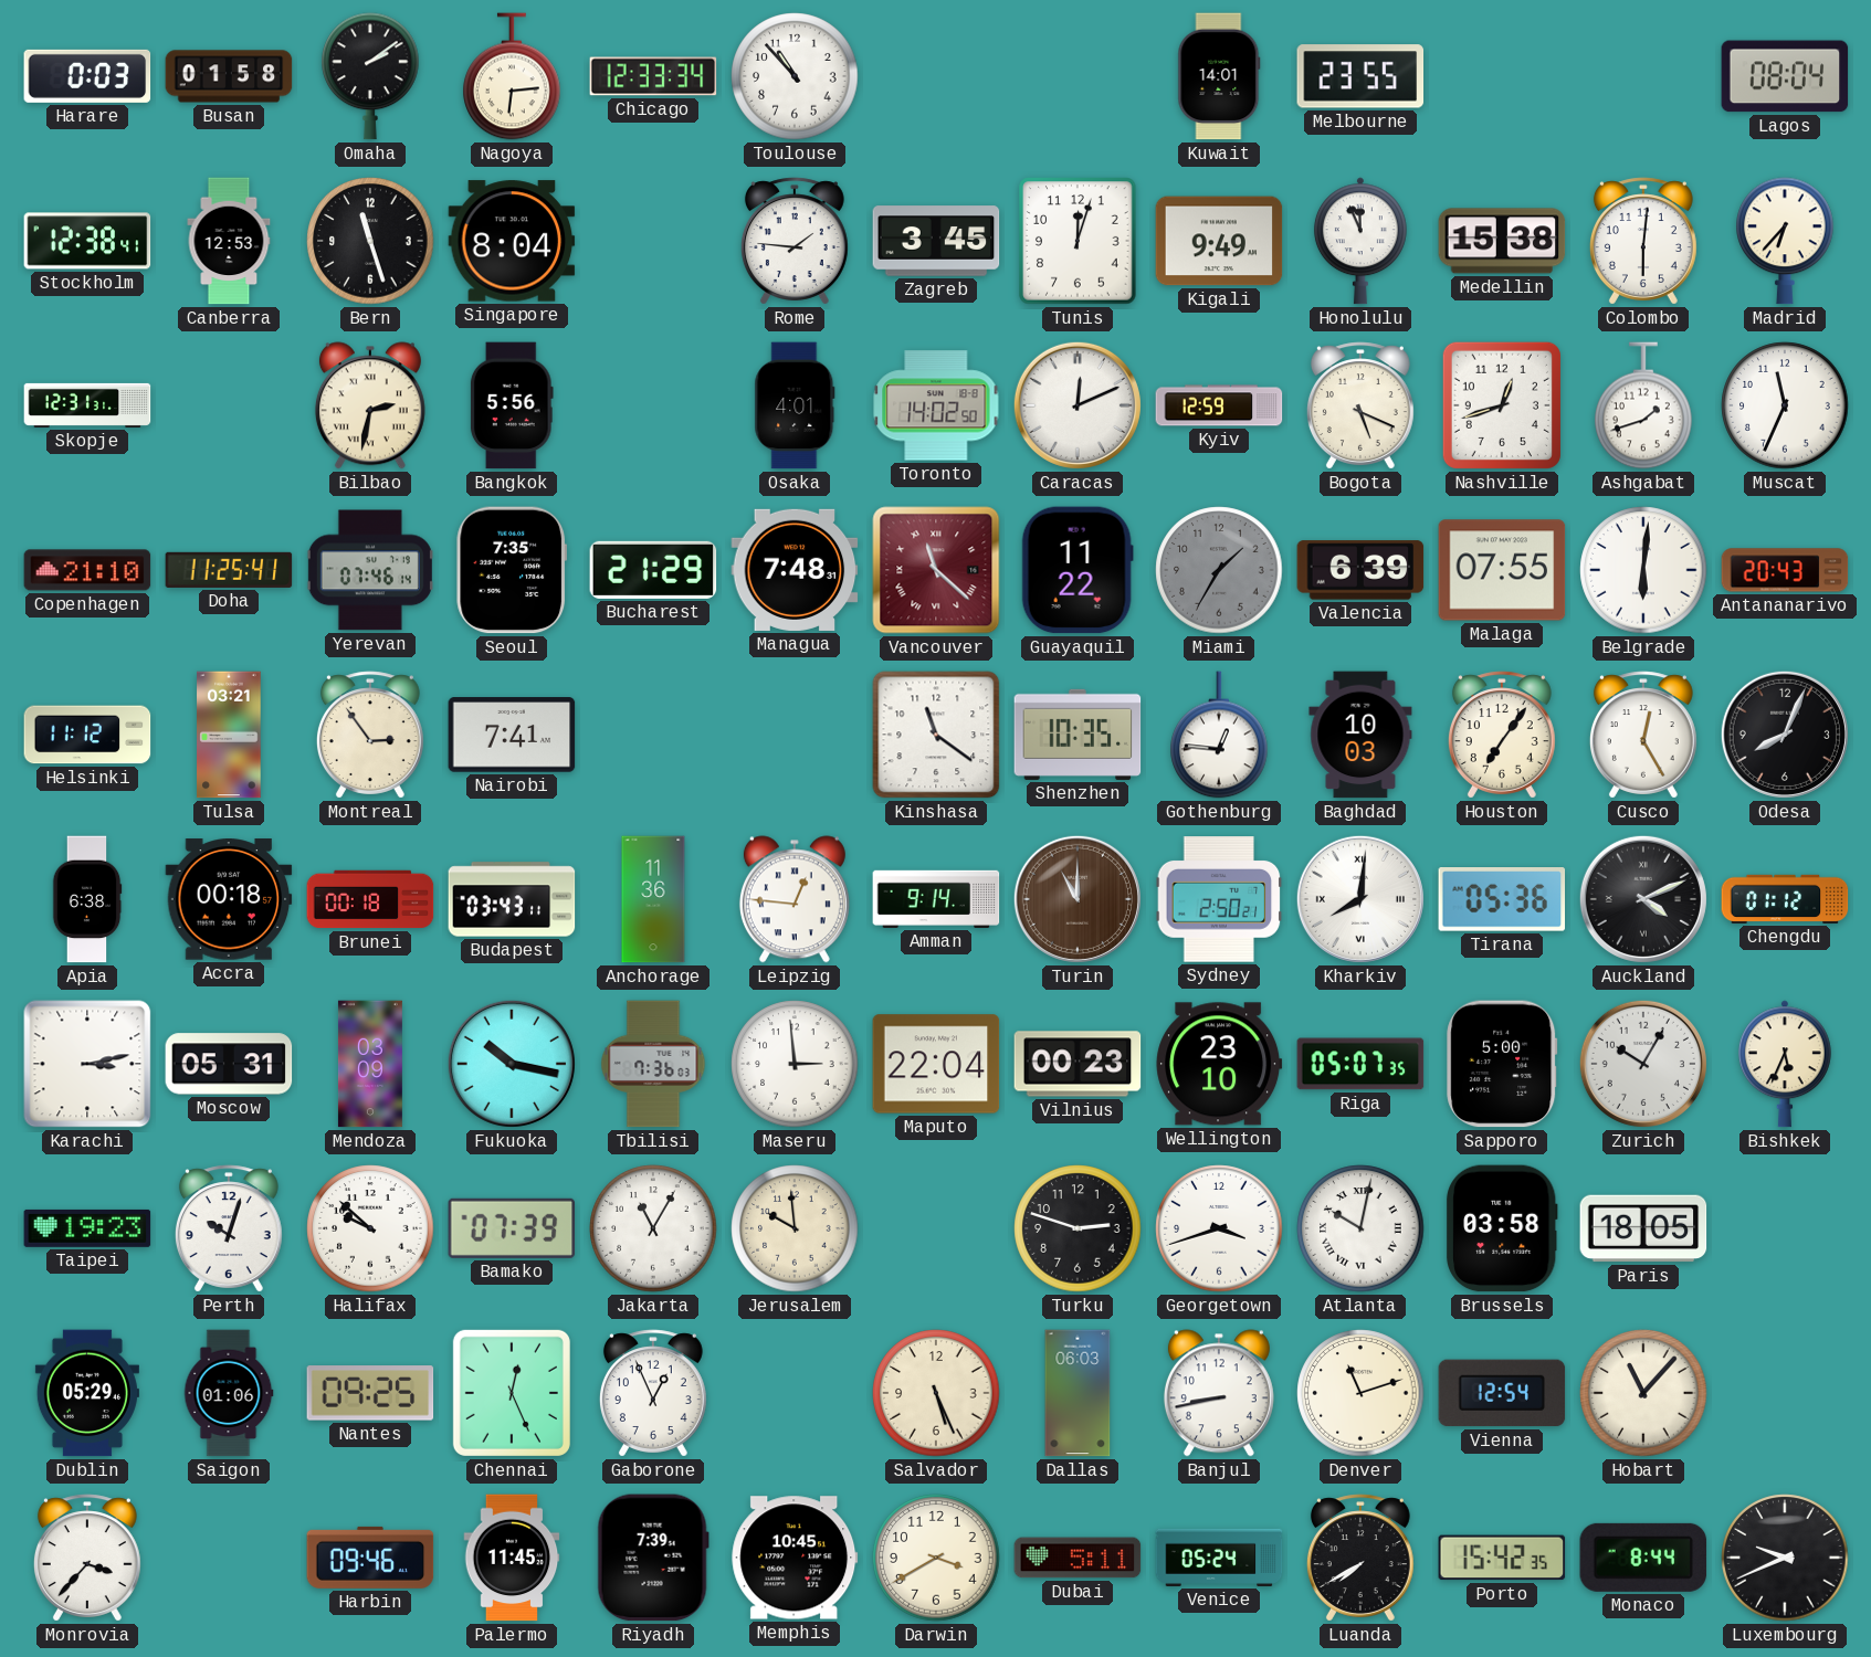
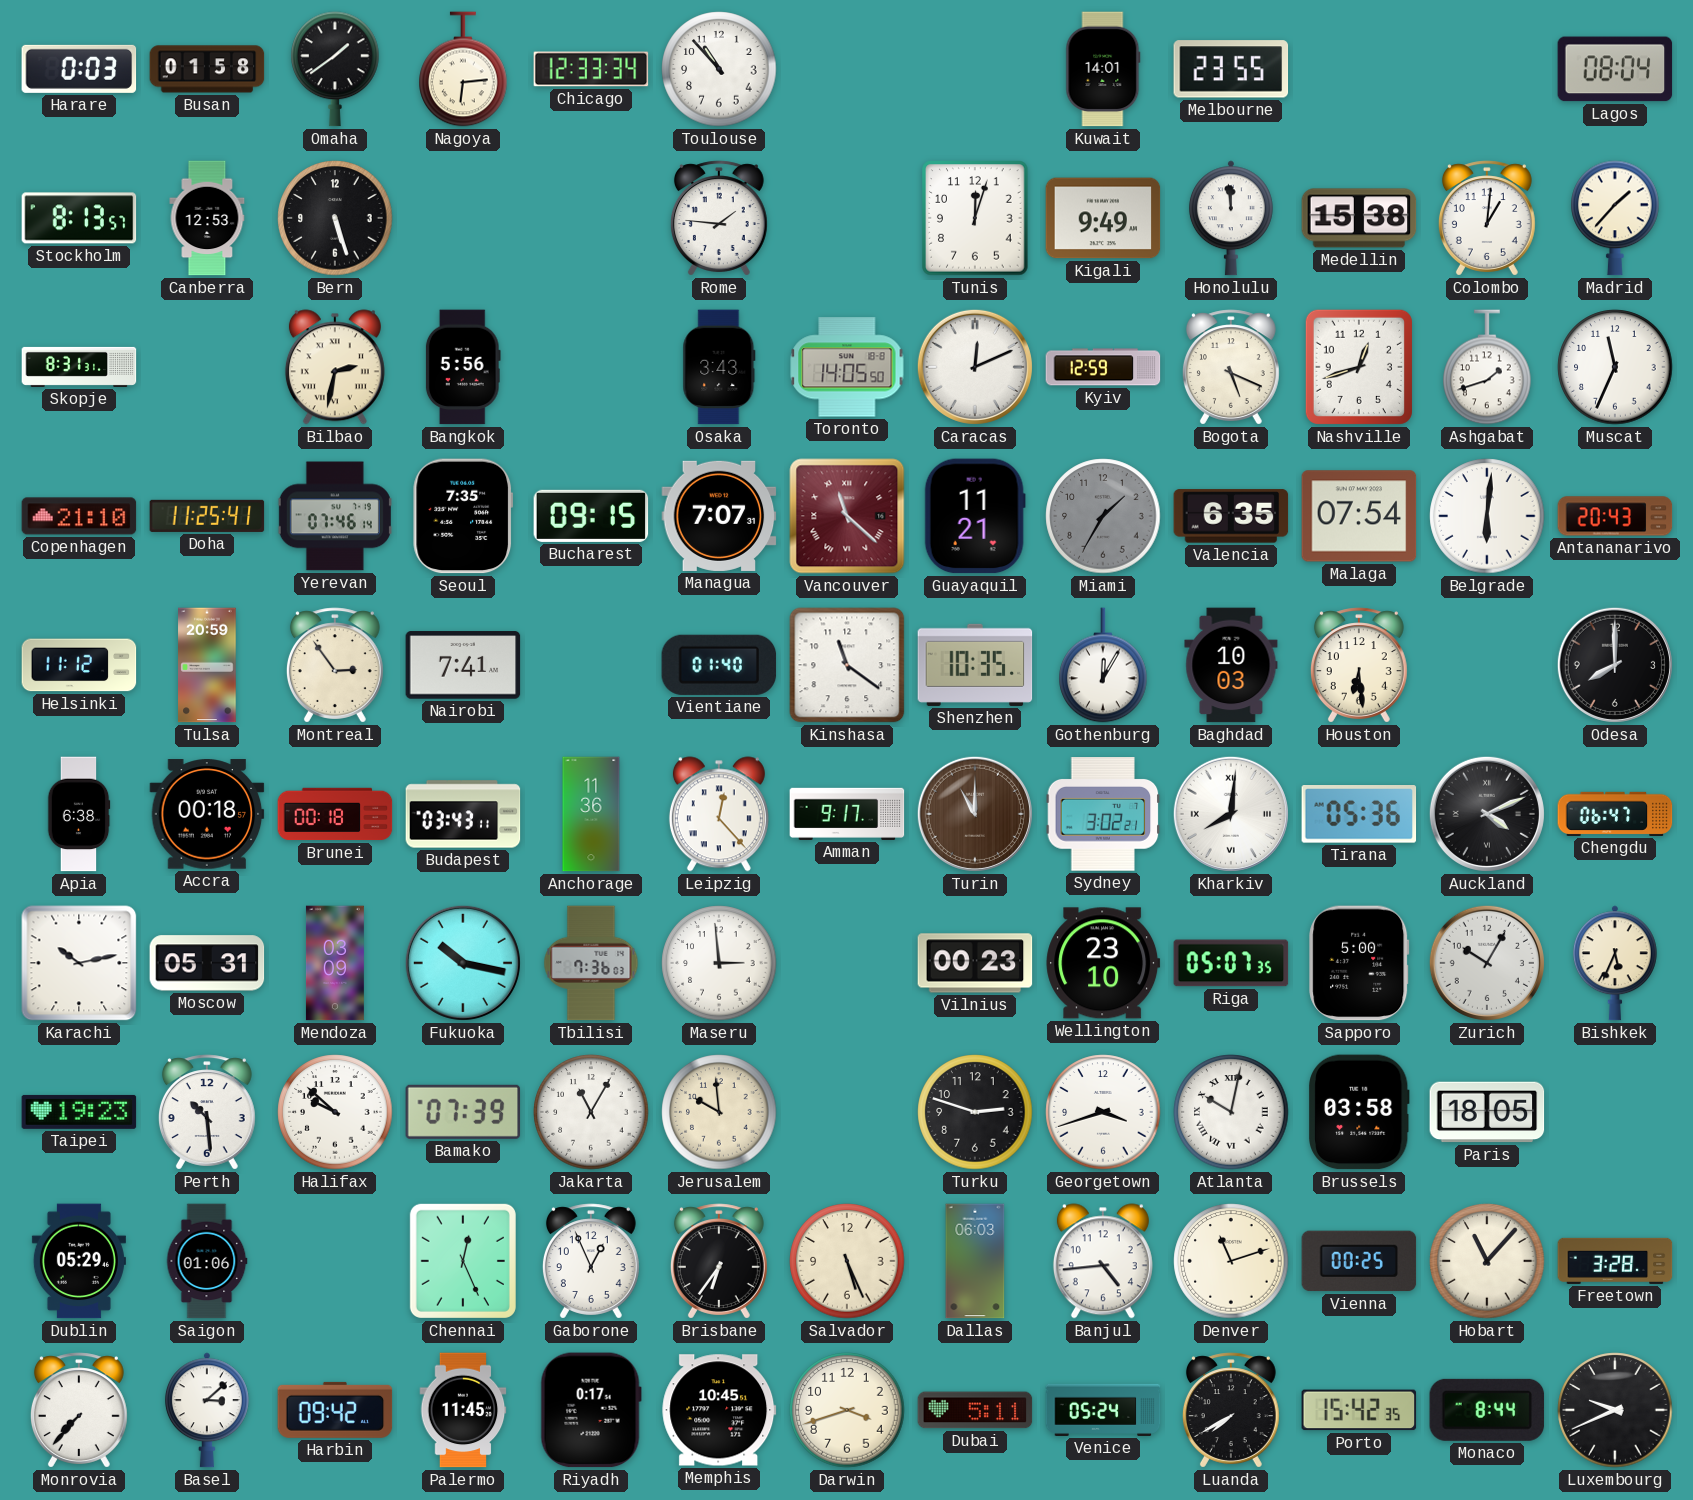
Omaha: 2:09 -> 1:39 (335, 69)
Stockholm: 12:38 -> 8:13 (79, 218)
Bern: 11:27 -> 5:27 (335, 218)
Singapore: 8:04 -> none (512, 241)
Zagreb: 3:45 -> none (936, 241)
Honolulu: 11:56 -> 11:59 (1231, 218)
Colombo: 6:01 -> 1:01 (1487, 218)
Madrid: 6:37 -> 1:37 (1615, 218)
Skopje: 12:31 -> 8:31 (79, 367)
Osaka: 4:01 -> 3:43 (719, 367)
Toronto: 14:02 -> 14:05 (847, 367)
Bucharest: 21:29 -> 09:15 (591, 516)
Managua: 7:48 -> 7:07 (719, 516)
Guayaquil: 11:22 -> 11:21 (975, 516)
Valencia: 6:39 -> 6:35 (1231, 516)
Malaga: 07:55 -> 07:54 (1359, 516)
Tulsa: 03:21 -> 20:59 (207, 665)
Vientiane: none -> 01:40 (719, 665)
Gothenburg: 12:46 -> 12:05 (1103, 665)
Houston: 7:06 -> 6:29 (1359, 665)
Cusco: 12:25 -> none (1643, 735)
Odesa: 8:04 -> 8:00 (1615, 665)
Leipzig: 12:46 -> 12:23 (719, 814)
Amman: 9:14 -> 9:17 (847, 814)
Sydney: 2:50 -> 3:02 (1103, 814)
Chengdu: 01:12 -> 06:47 (1615, 814)
Karachi: 3:13 -> 10:13 (79, 963)
Maputo: 22:04 -> none (936, 1064)
Perth: 10:03 -> 10:29 (207, 1112)
Nantes: 09:25 -> none (370, 1393)
Brisbane: none -> 6:36 (719, 1261)
Banjul: 8:43 -> 4:44 (1103, 1261)
Vienna: 12:54 -> 00:25 (1359, 1261)
Freetown: none -> 3:28 (1615, 1261)
Monrovia: 3:37 -> 7:37 (79, 1410)
Basel: none -> 3:08 (207, 1410)
Harbin: 09:46 -> 09:42 (335, 1410)
Riyadh: 7:39 -> 0:17 (591, 1410)
Darwin: 3:40 -> 3:42 (847, 1410)
